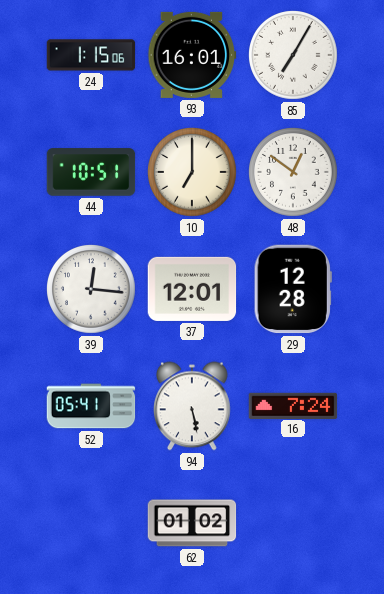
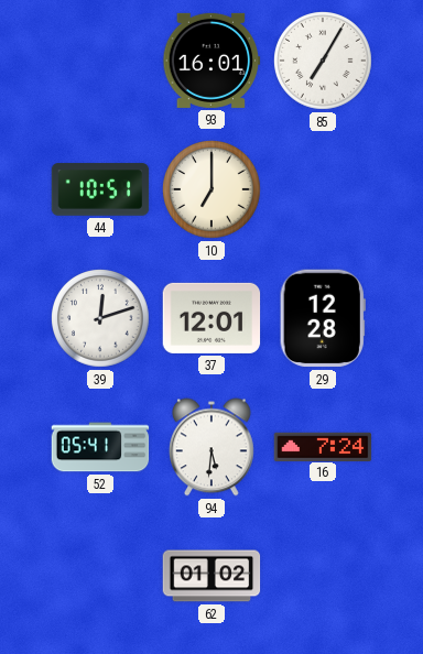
24: 1:15 -> none (91, 55)
48: 12:51 -> none (294, 173)
39: 12:16 -> 12:12 (101, 319)
94: 5:28 -> 5:31 (213, 447)
